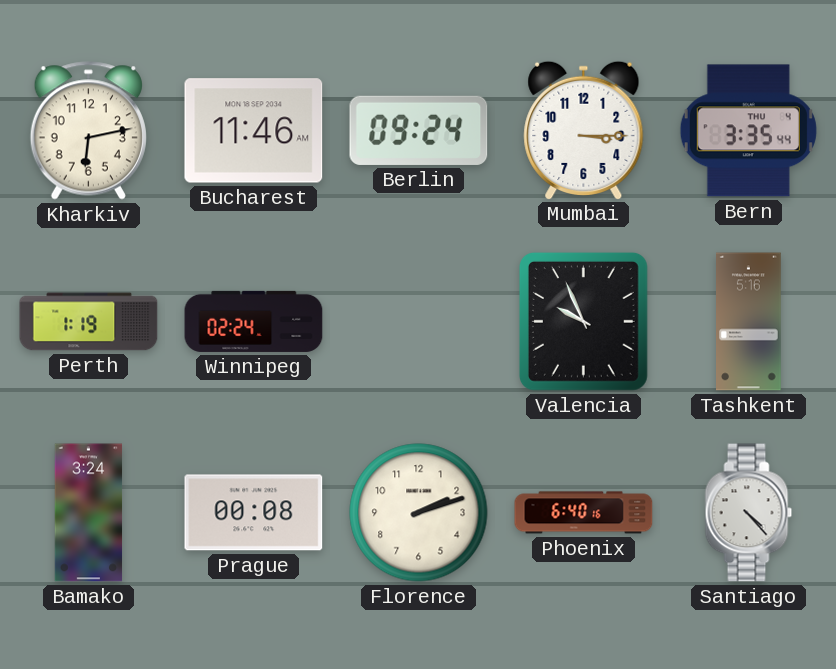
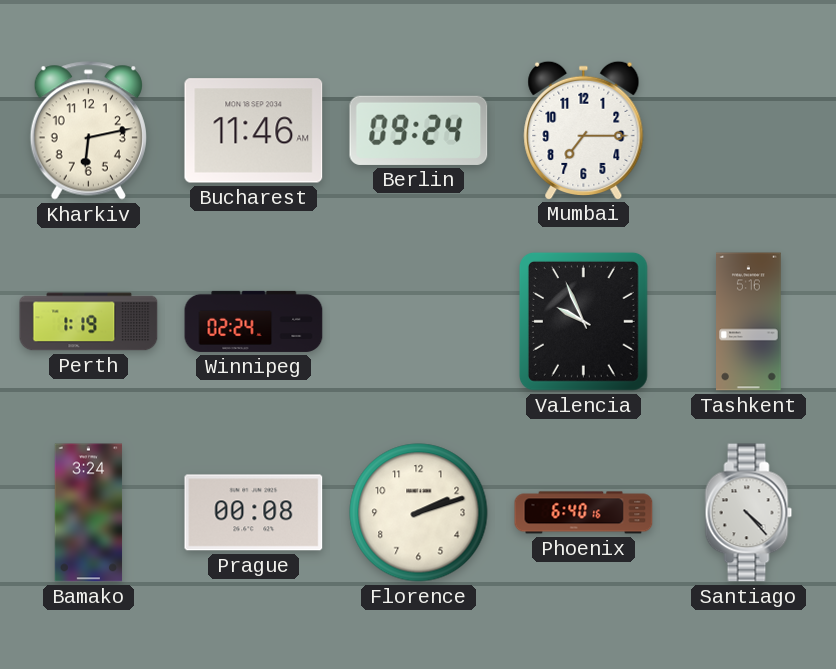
Mumbai: 3:15 -> 7:15 (584, 130)
Bern: 3:35 -> none (748, 131)
